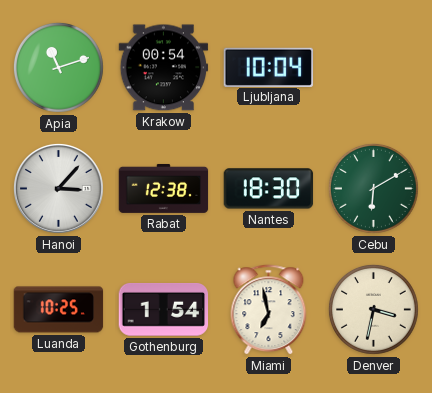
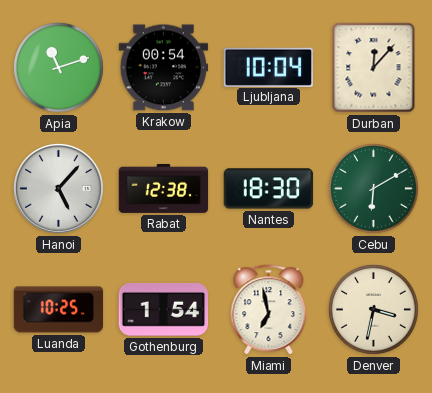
Durban: none -> 12:07 (374, 68)
Hanoi: 3:07 -> 5:07 (58, 188)
